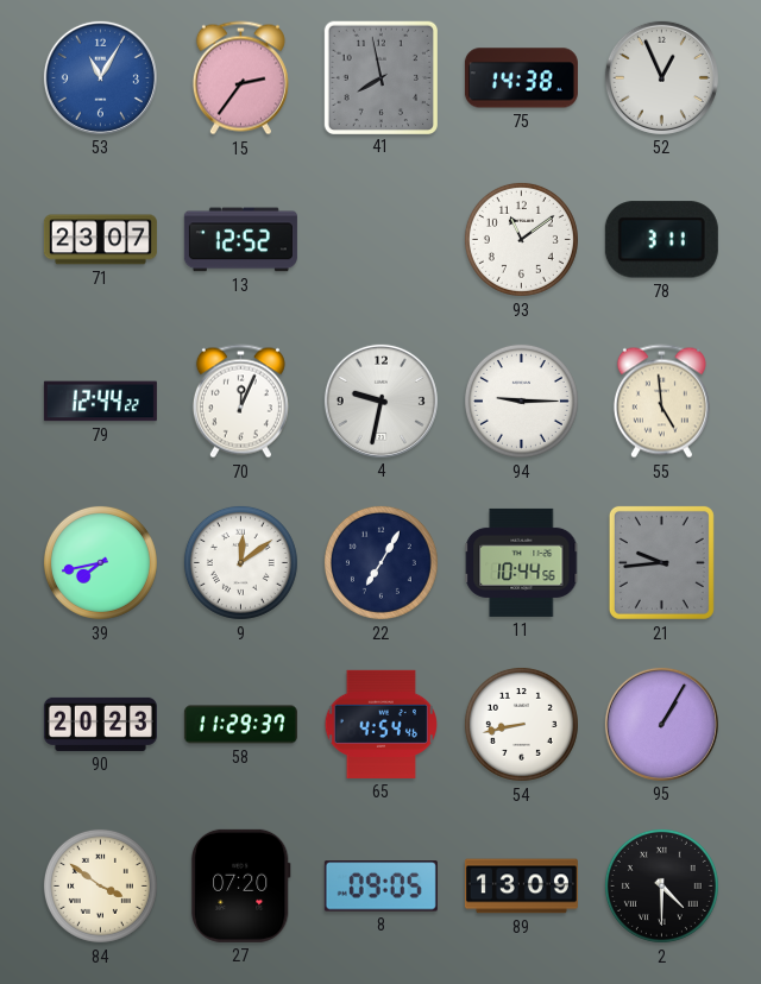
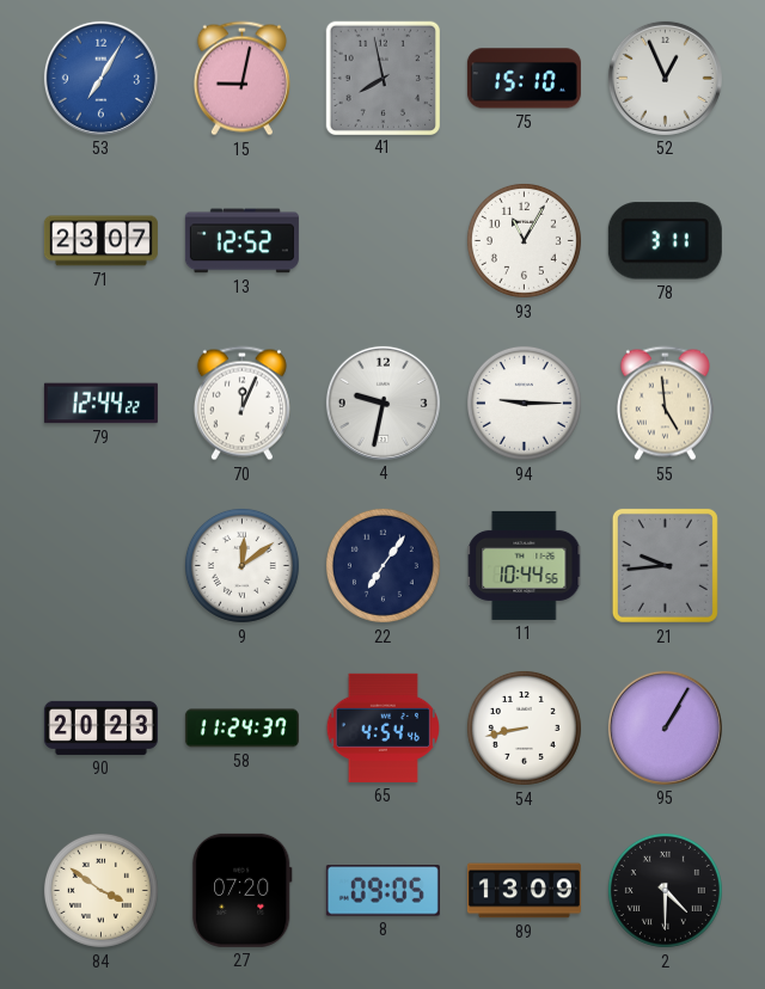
53: 11:05 -> 7:05 (100, 78)
15: 2:36 -> 9:02 (241, 79)
75: 14:38 -> 15:10 (524, 79)
93: 11:09 -> 11:05 (524, 240)
39: 7:43 -> none (100, 562)
22: 7:05 -> 7:06 (382, 565)
58: 11:29 -> 11:24 (241, 729)
